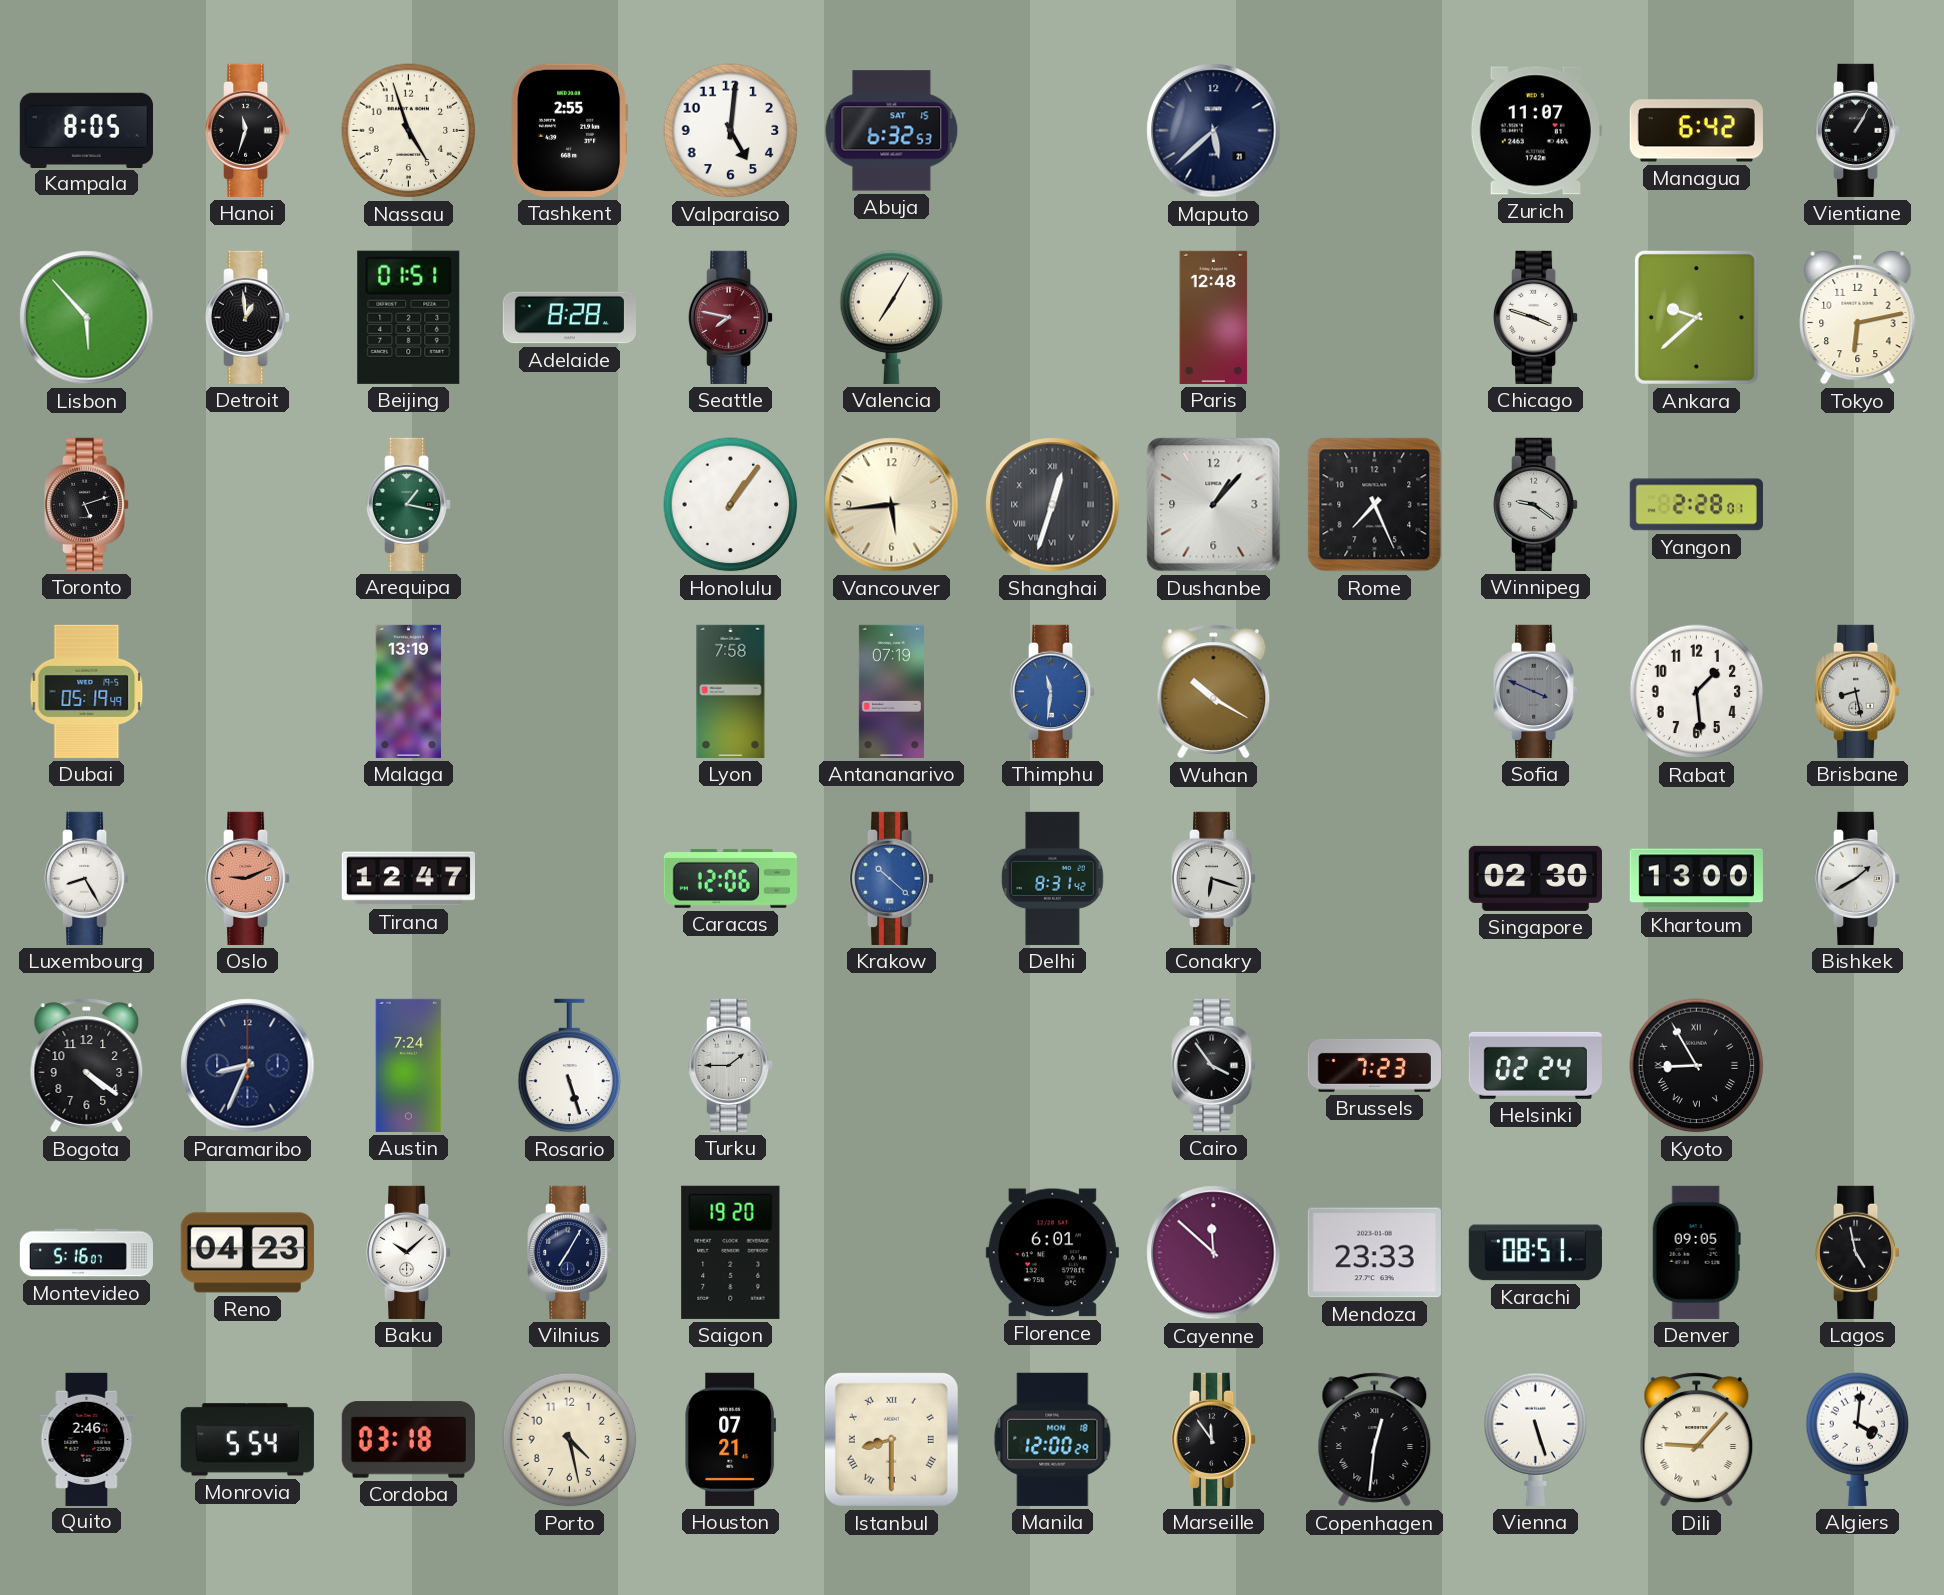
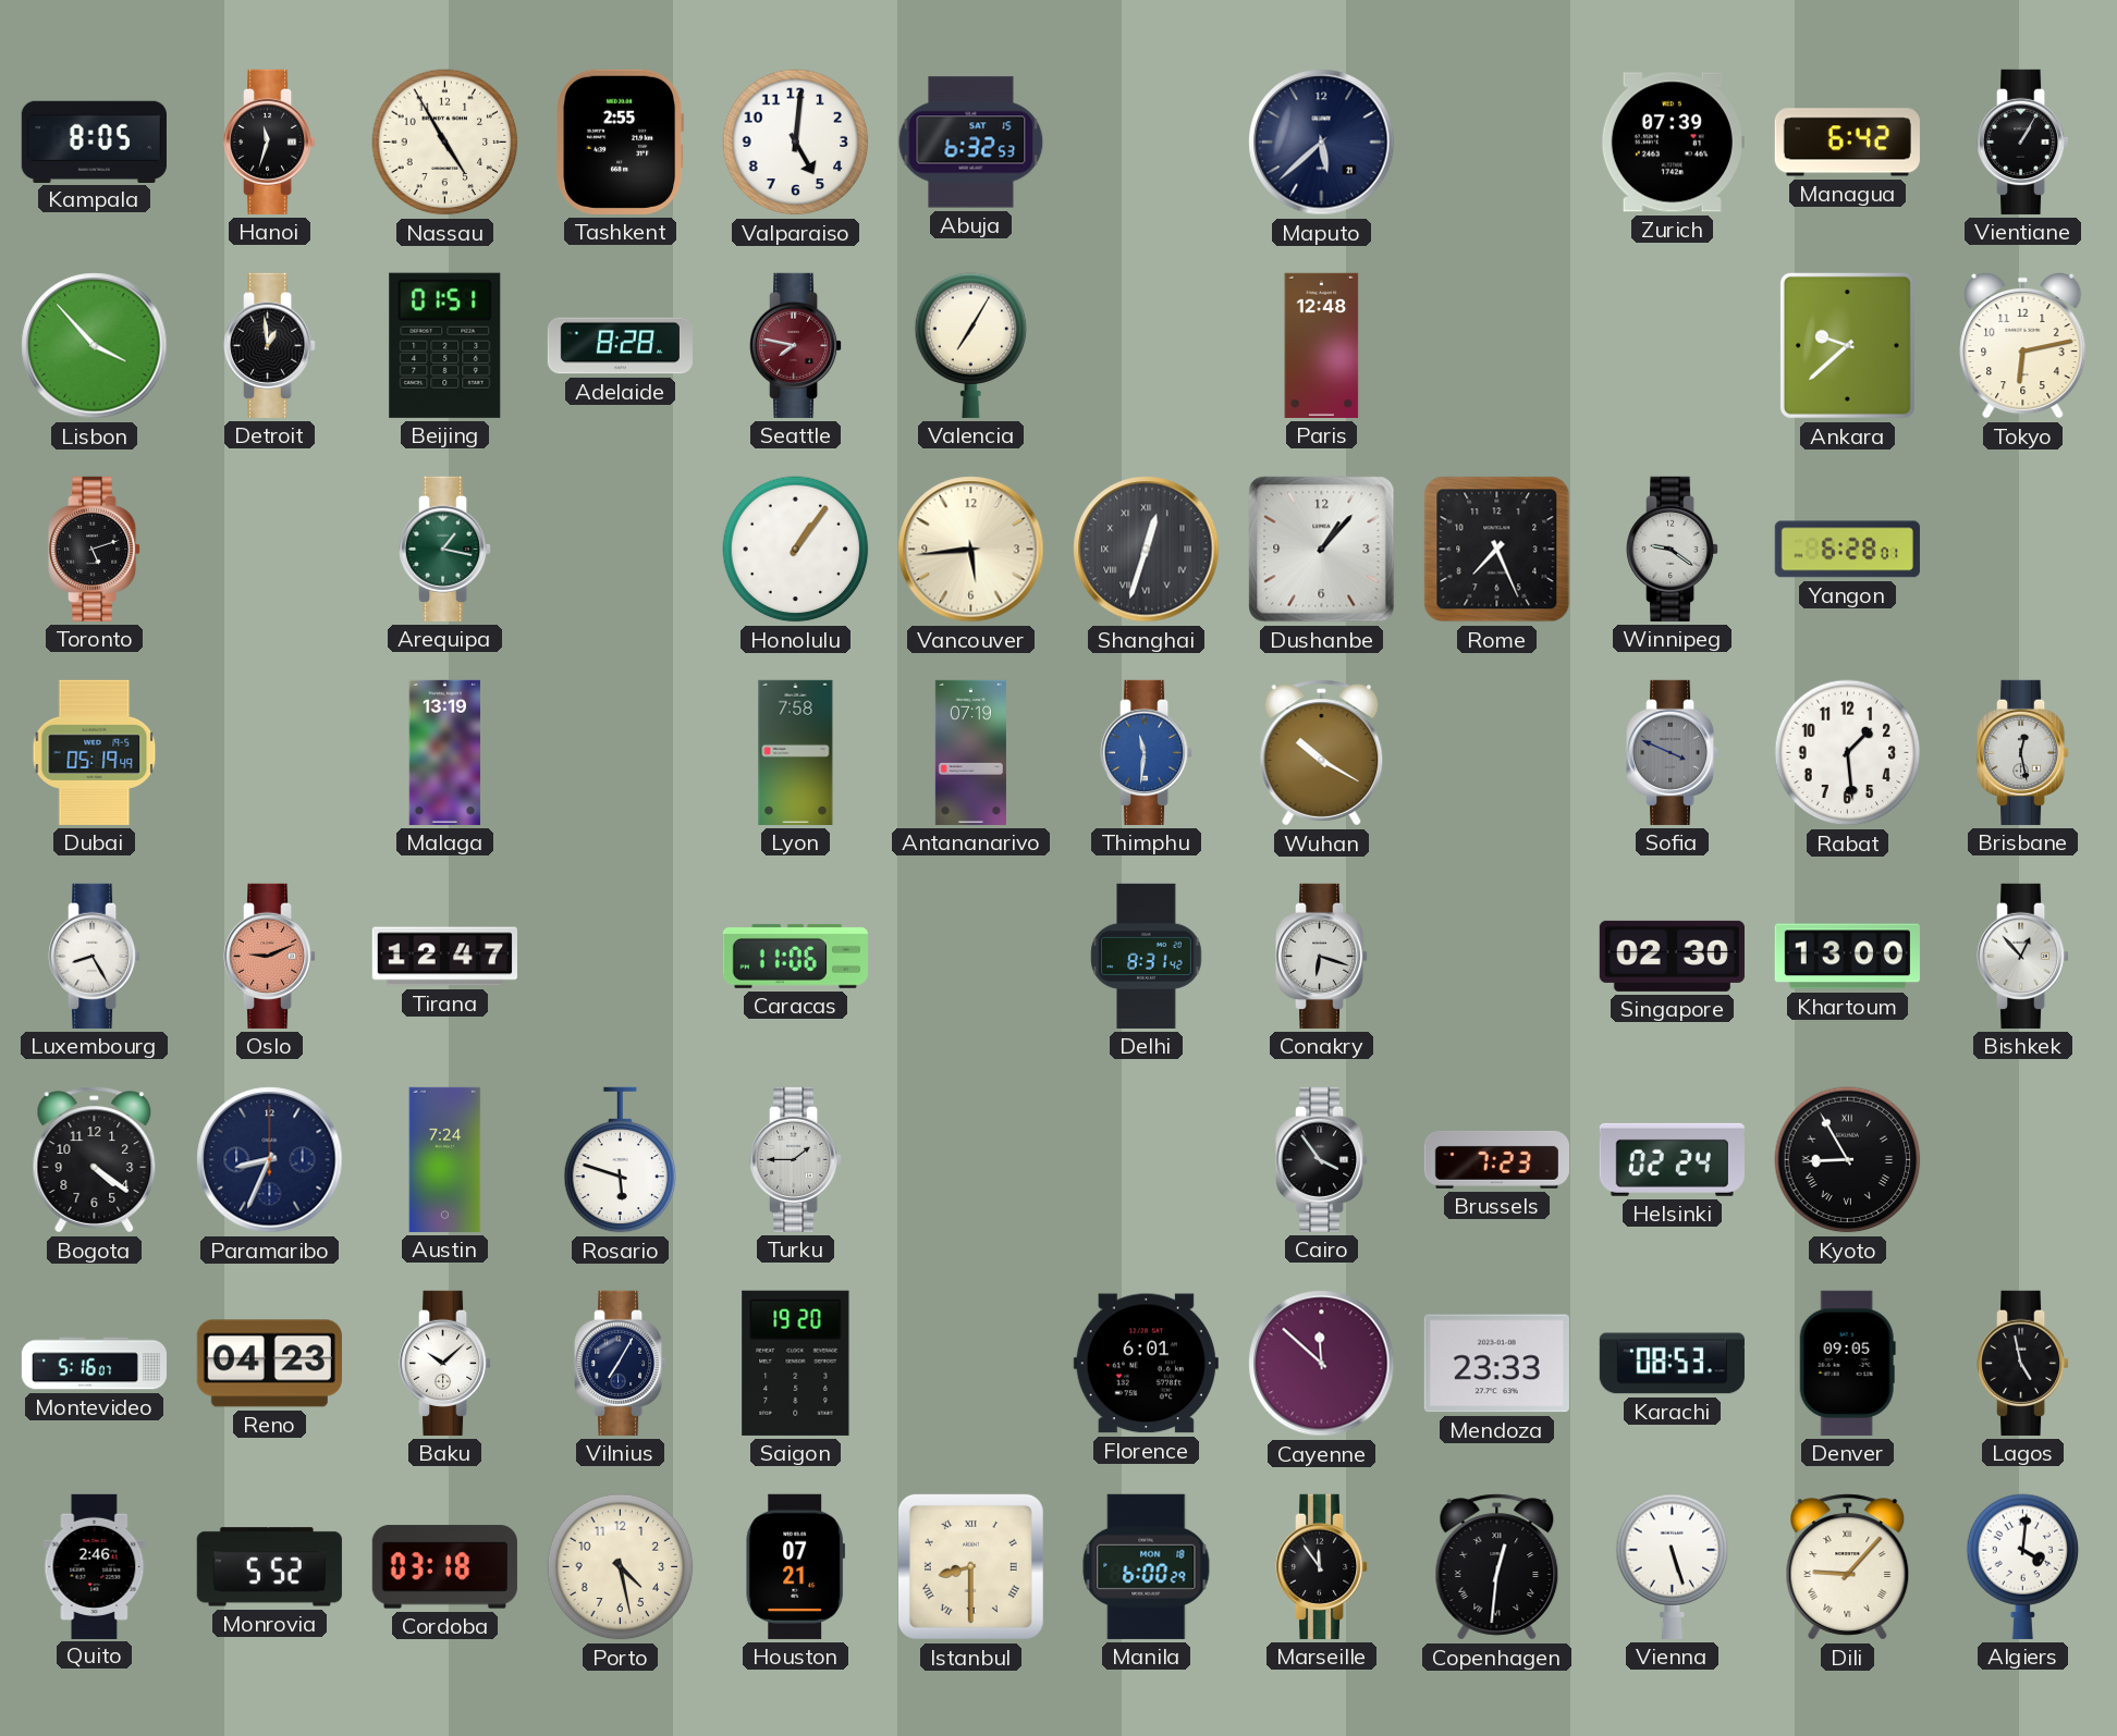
Nassau: 4:57 -> 4:55 (445, 143)
Zurich: 11:07 -> 07:39 (1672, 143)
Lisbon: 5:53 -> 3:53 (95, 346)
Chicago: 3:48 -> none (1537, 317)
Yangon: 2:28 -> 6:28 (1847, 550)
Brisbane: 8:28 -> 12:28 (2024, 752)
Caracas: 12:06 -> 11:06 (795, 956)
Krakow: 10:22 -> none (893, 878)
Bishkek: 1:40 -> 12:53 (2024, 956)
Rosario: 5:27 -> 5:48 (621, 1160)
Karachi: 08:51 -> 08:53 (1672, 1364)
Monrovia: 5:54 -> 5:52 (269, 1567)
Manila: 12:00 -> 6:00 (1147, 1566)
